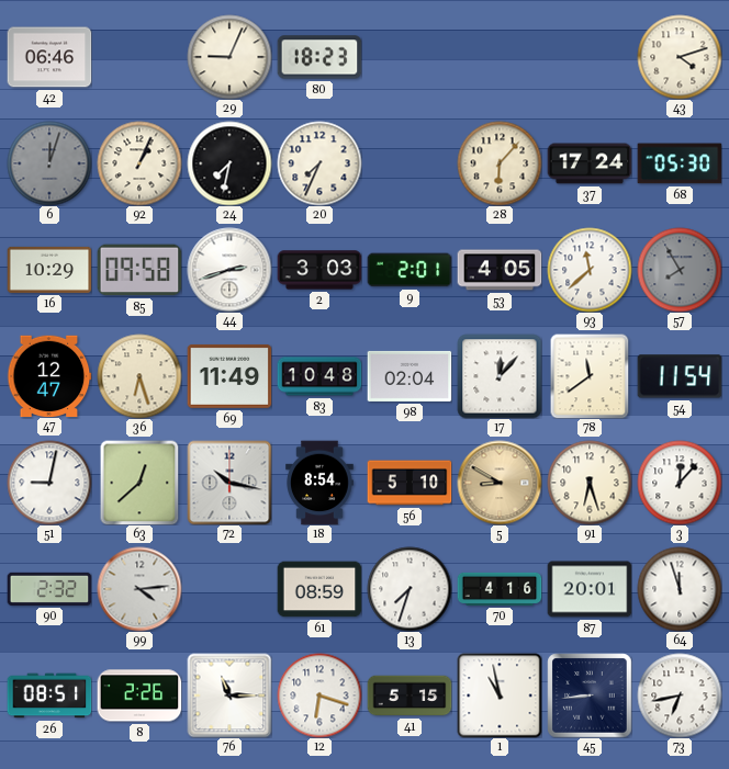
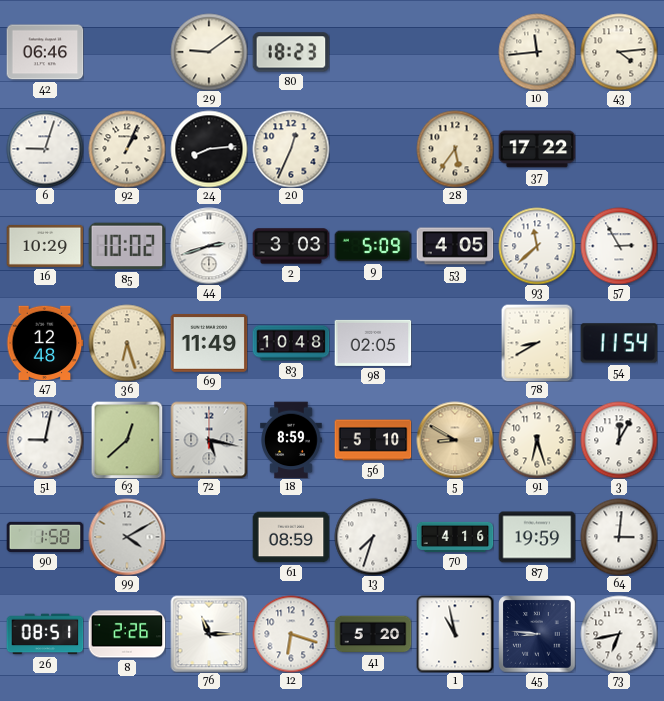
29: 9:04 -> 9:09 (209, 52)
10: none -> 11:44 (537, 52)
43: 4:12 -> 4:14 (619, 52)
6: 12:03 -> 9:03 (45, 149)
6 dial: grey -> white (45, 149)
24: 7:32 -> 8:14 (209, 149)
20: 7:34 -> 12:34 (291, 149)
28: 6:07 -> 5:36 (455, 149)
37: 17:24 -> 17:22 (537, 149)
68: 05:30 -> none (680, 163)
85: 09:58 -> 10:02 (127, 246)
9: 2:01 -> 5:09 (373, 246)
57: 7:55 -> 2:55 (619, 246)
57 dial: grey -> white (619, 246)
47: 12:47 -> 12:48 (45, 342)
98: 02:04 -> 02:05 (373, 343)
17: 12:07 -> none (500, 376)
78: 11:39 -> 8:40 (537, 343)
72: 10:17 -> 5:17 (209, 440)
18: 8:54 -> 8:59 (292, 440)
3: 12:07 -> 12:05 (619, 440)
90: 2:32 -> 1:58 (45, 537)
99: 4:14 -> 4:10 (127, 537)
87: 20:01 -> 19:59 (537, 537)
64: 11:57 -> 3:01 (619, 537)
41: 5:15 -> 5:20 (373, 634)
45: 8:44 -> 8:46 (537, 634)
